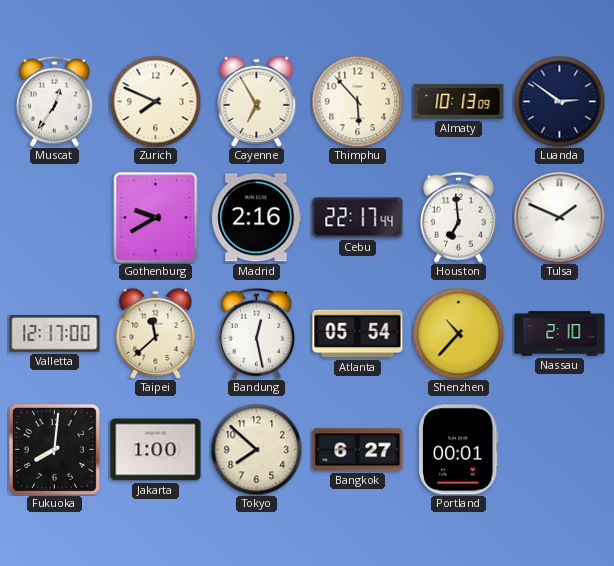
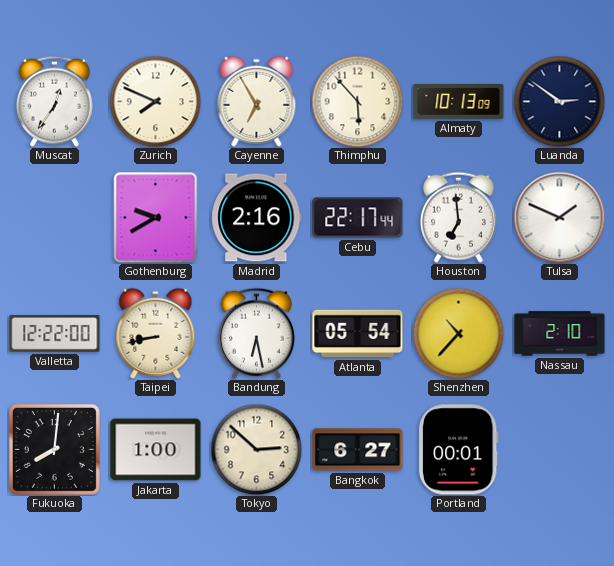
Valletta: 12:17 -> 12:22 (55, 334)
Taipei: 11:38 -> 8:43 (156, 333)
Bandung: 12:28 -> 6:28 (256, 333)
Tokyo: 7:52 -> 2:52 (256, 449)
